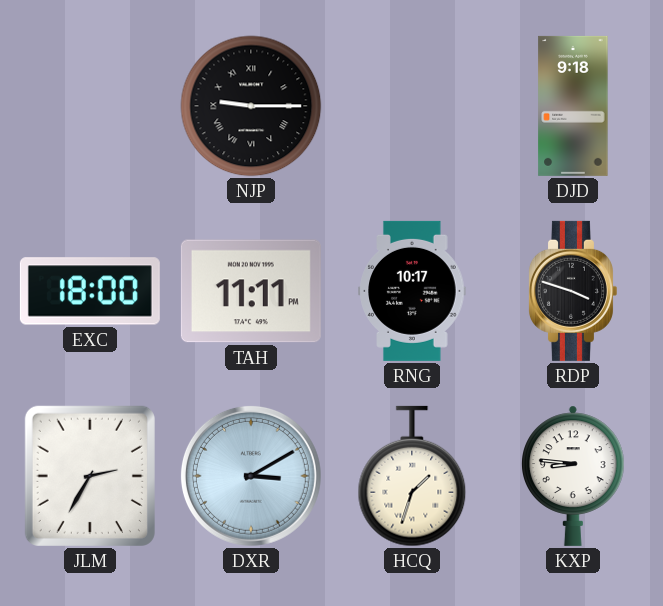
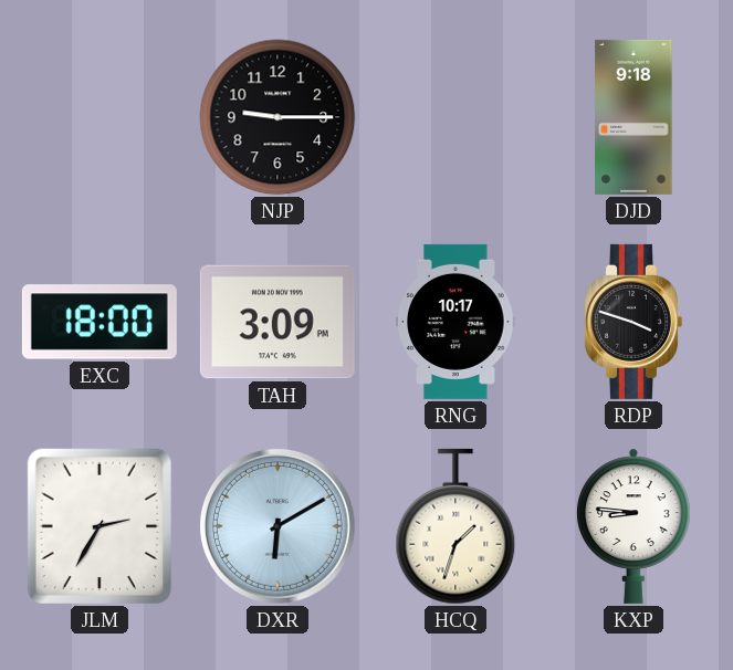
NJP numerals: Roman -> Arabic (278, 117)
TAH: 11:11 -> 3:09 (278, 322)
DXR: 3:10 -> 6:10 (278, 526)
